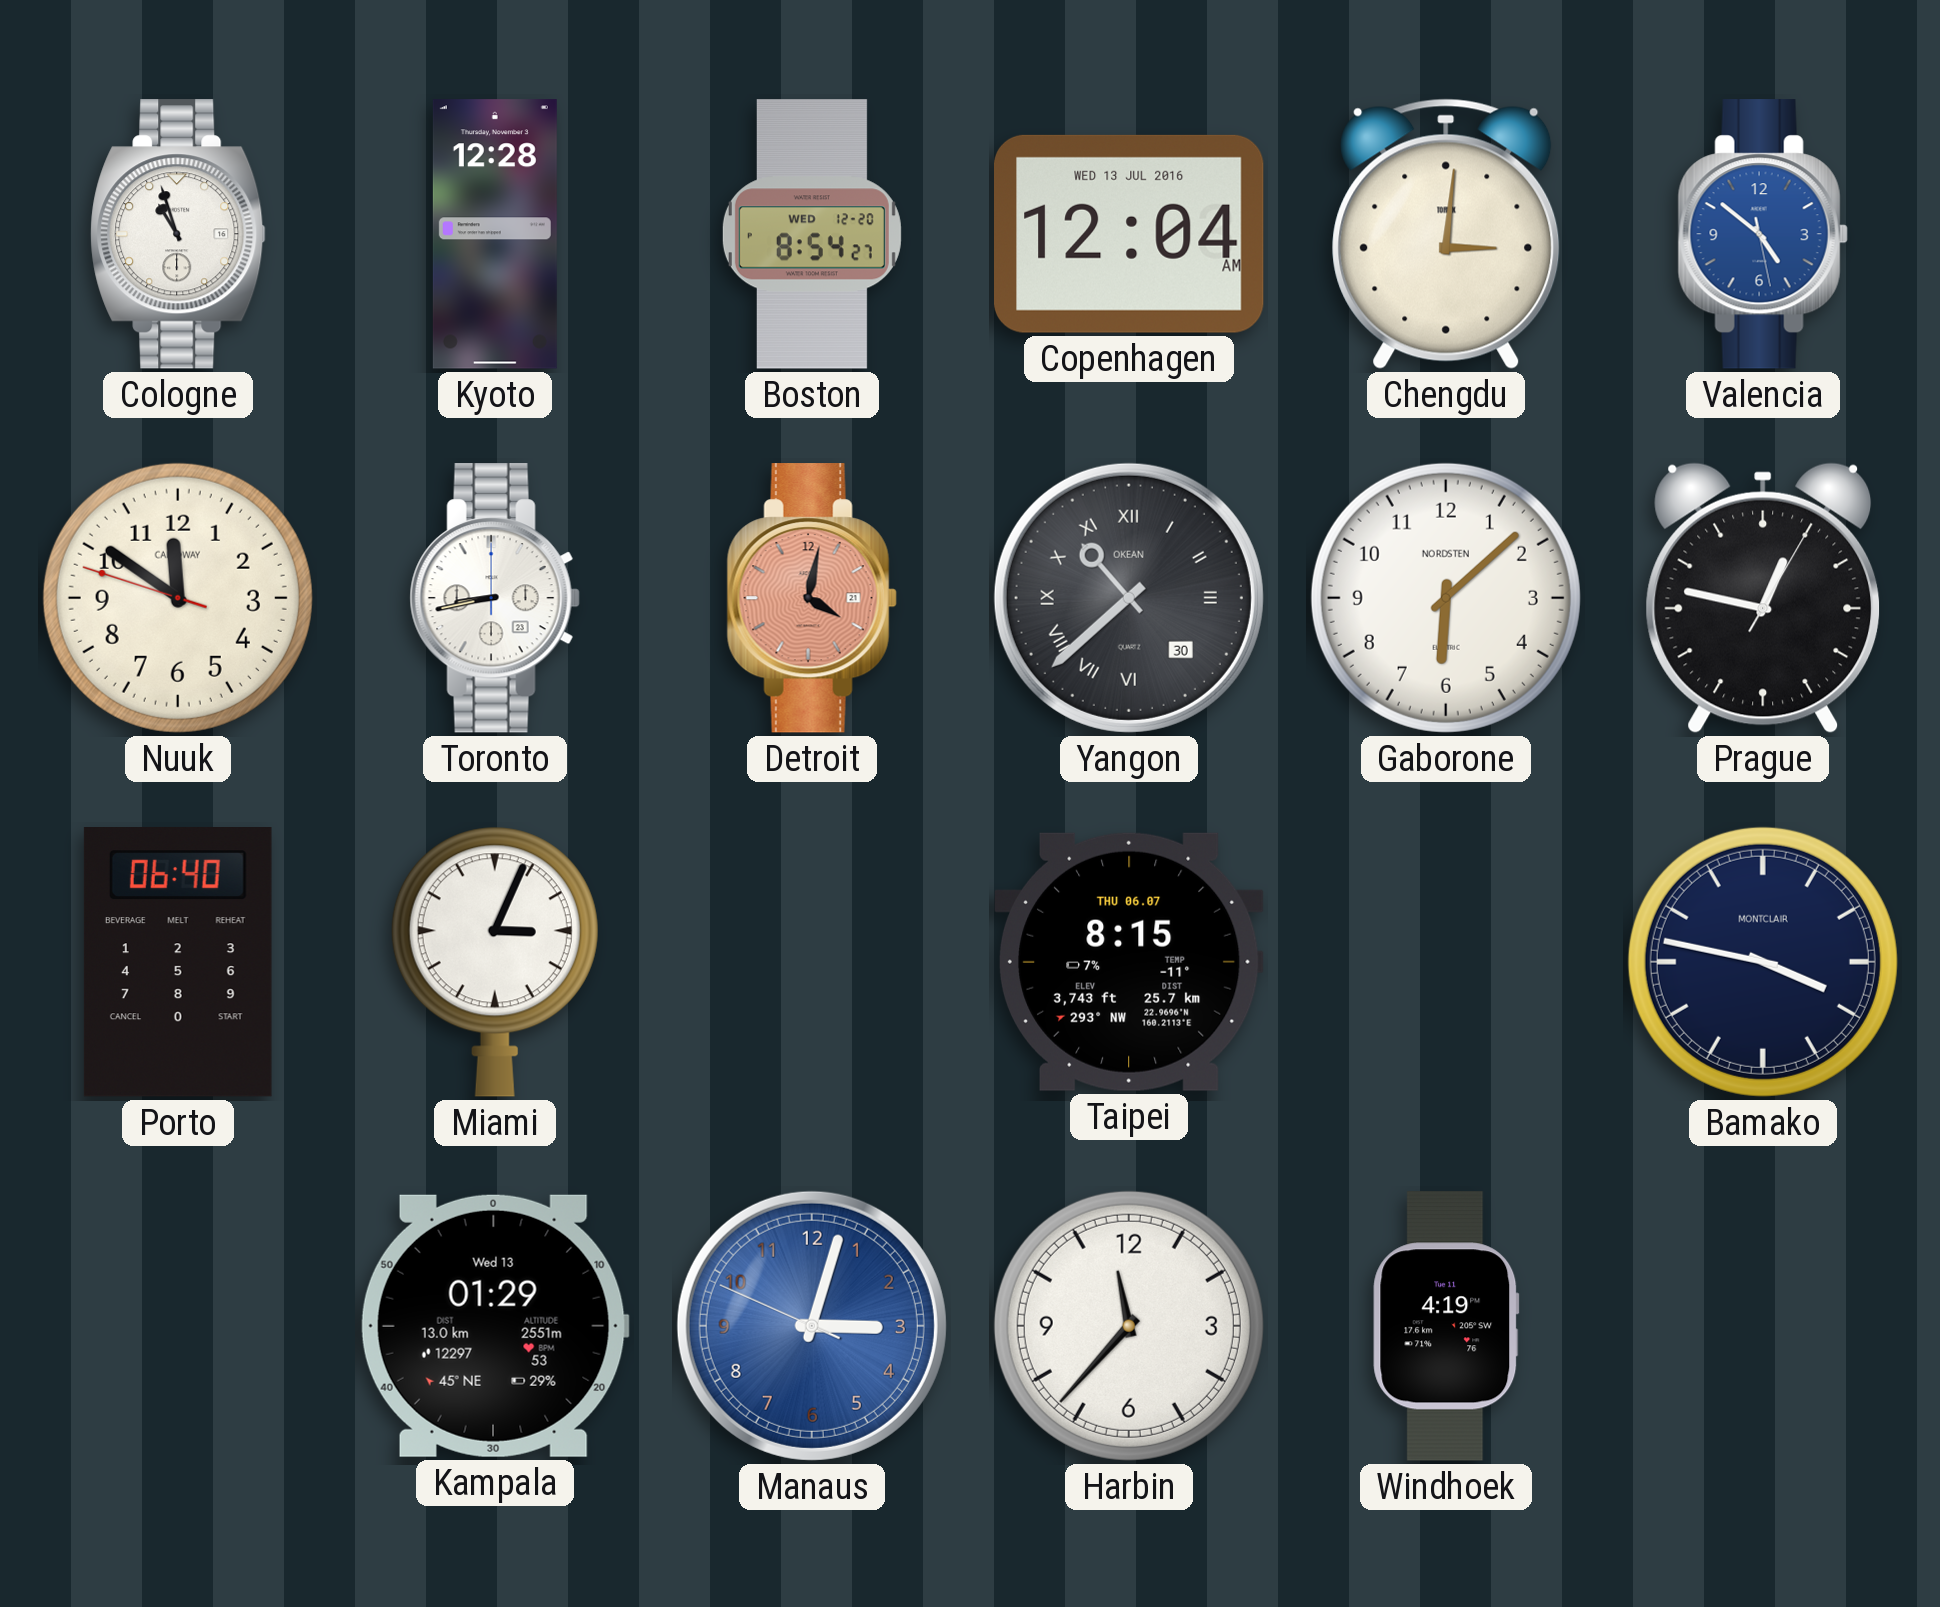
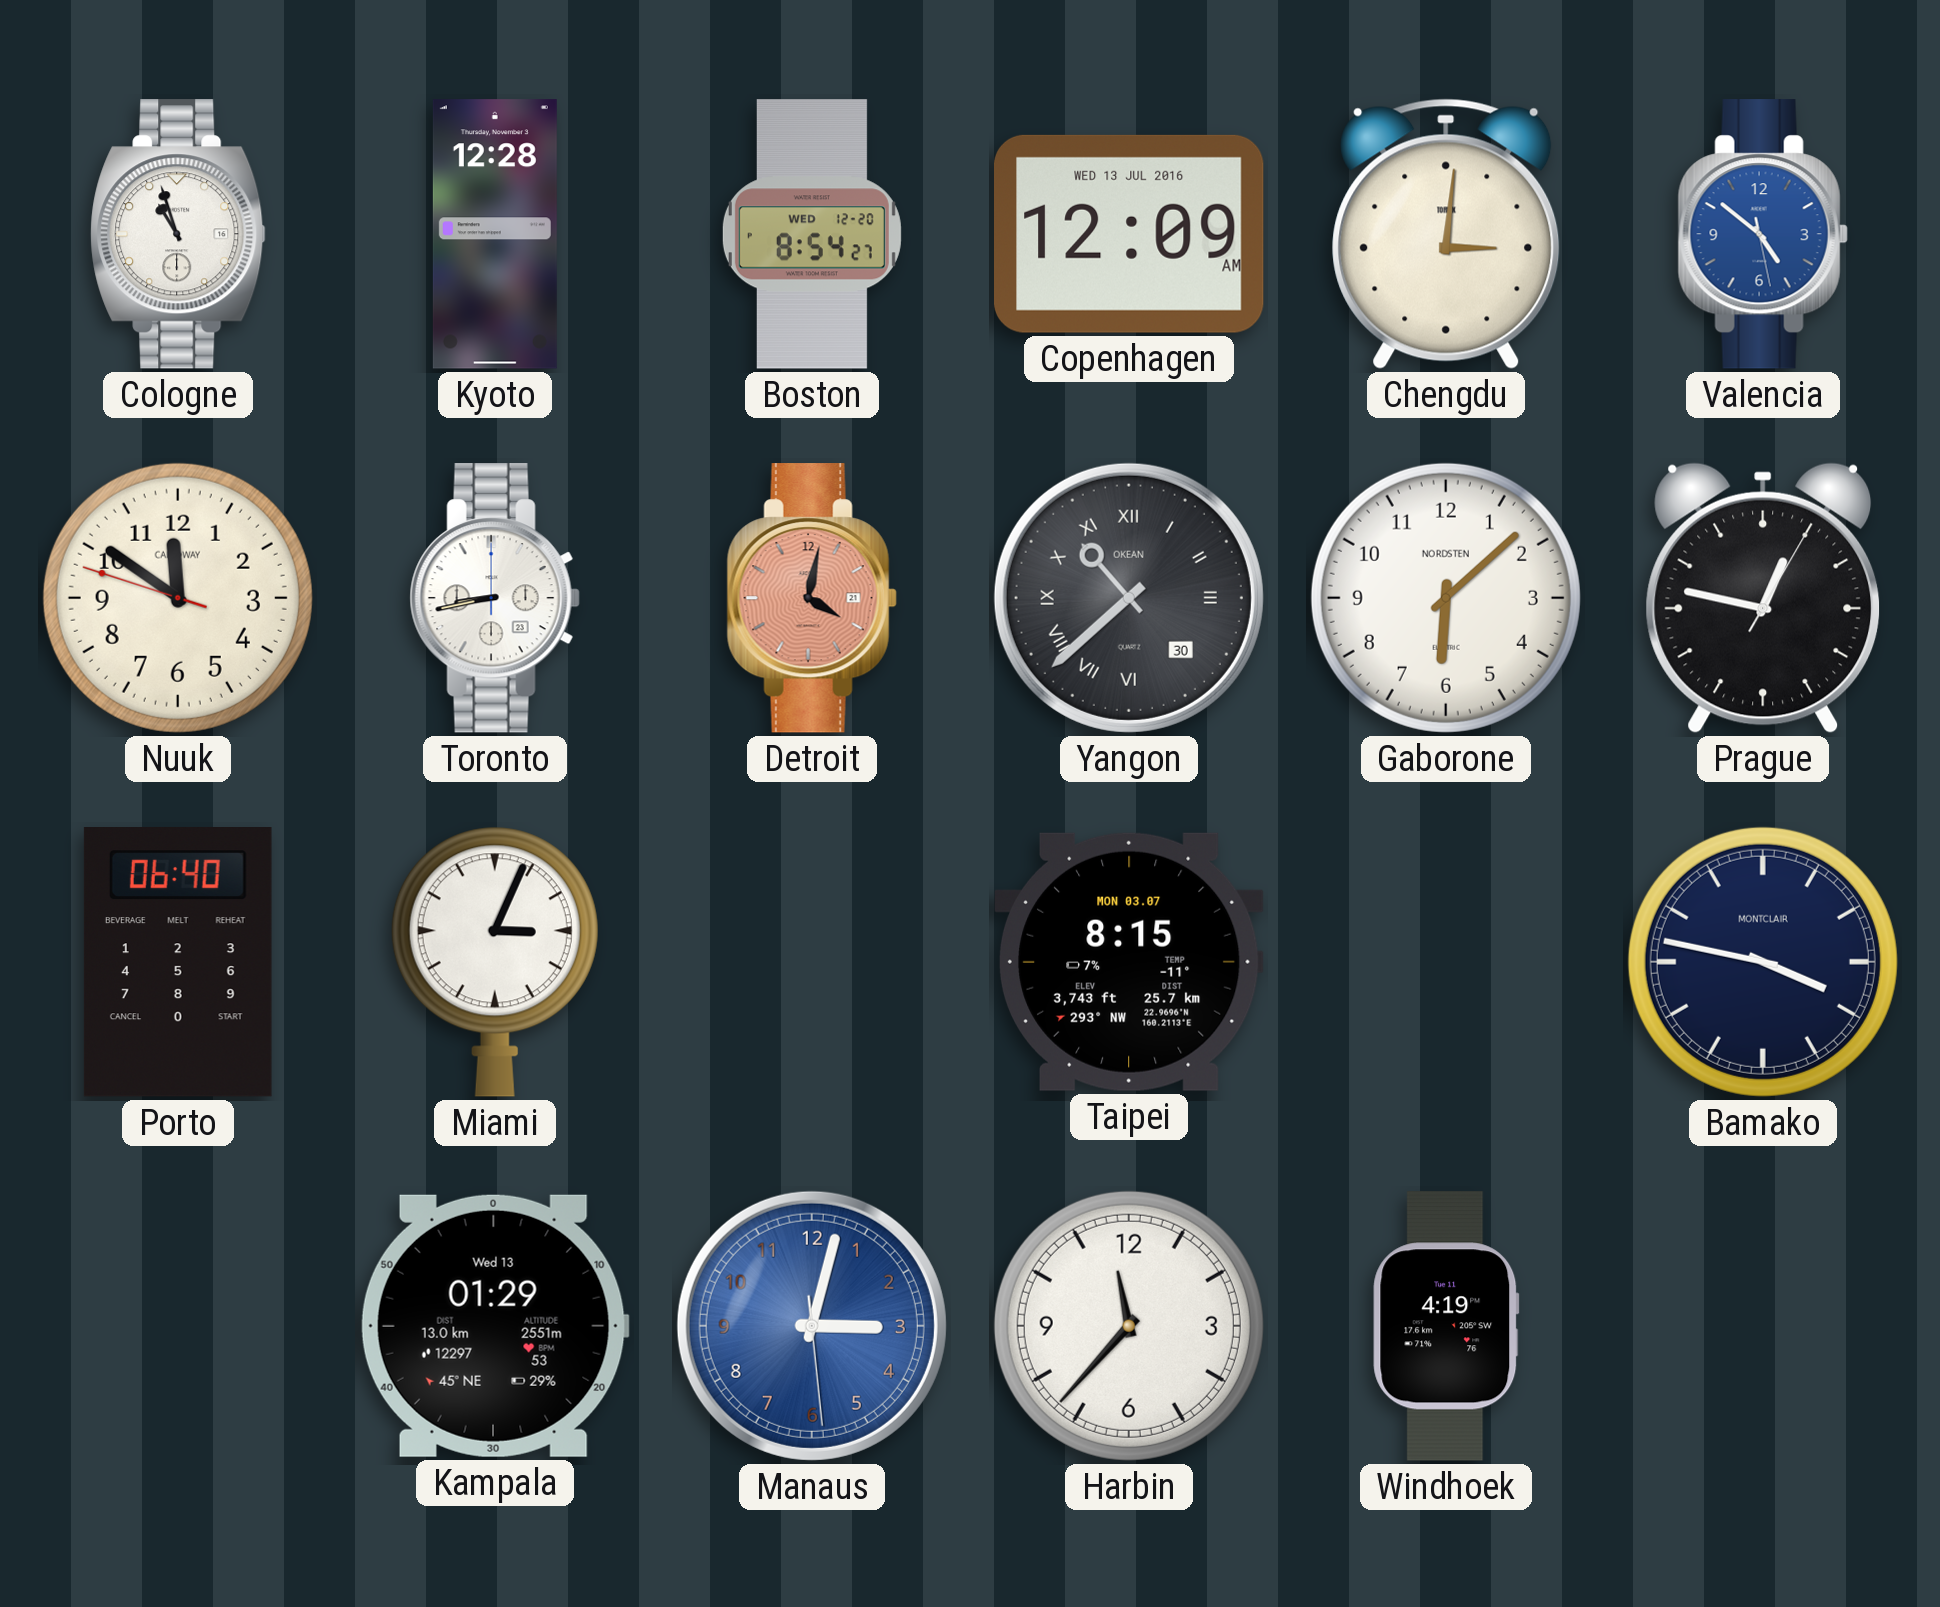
Copenhagen: 12:04 -> 12:09 (1130, 234)
Taipei date: THU 06.07 -> MON 03.07 (1129, 962)
Manaus: 3:02:49 -> 3:02:29 (812, 1326)
